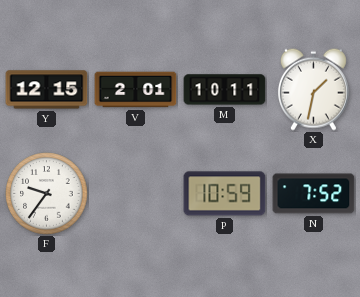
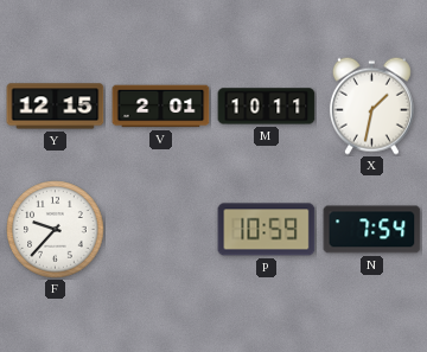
F: 9:36 -> 9:37 (56, 230)
N: 7:52 -> 7:54 (372, 230)
